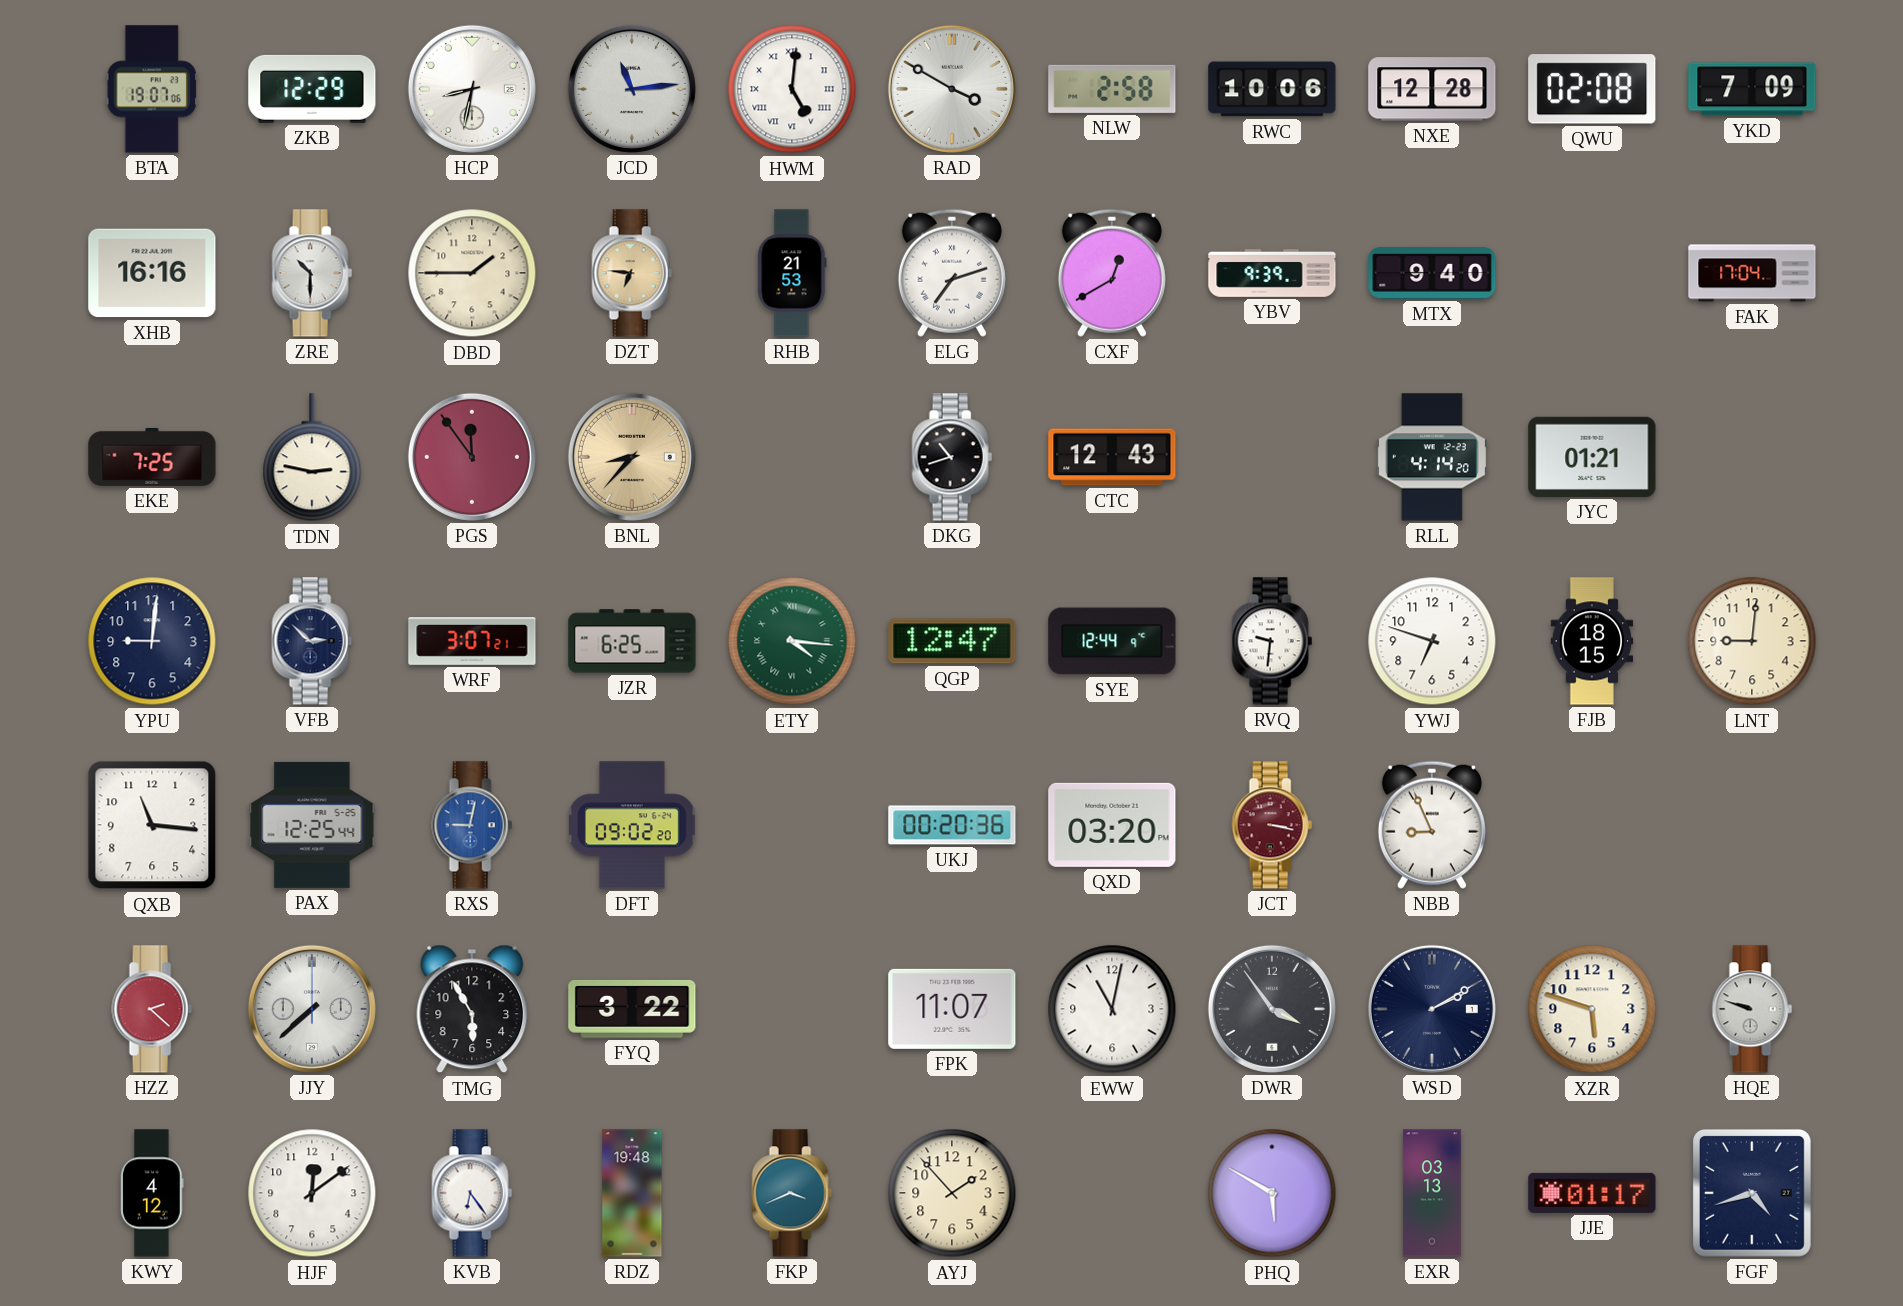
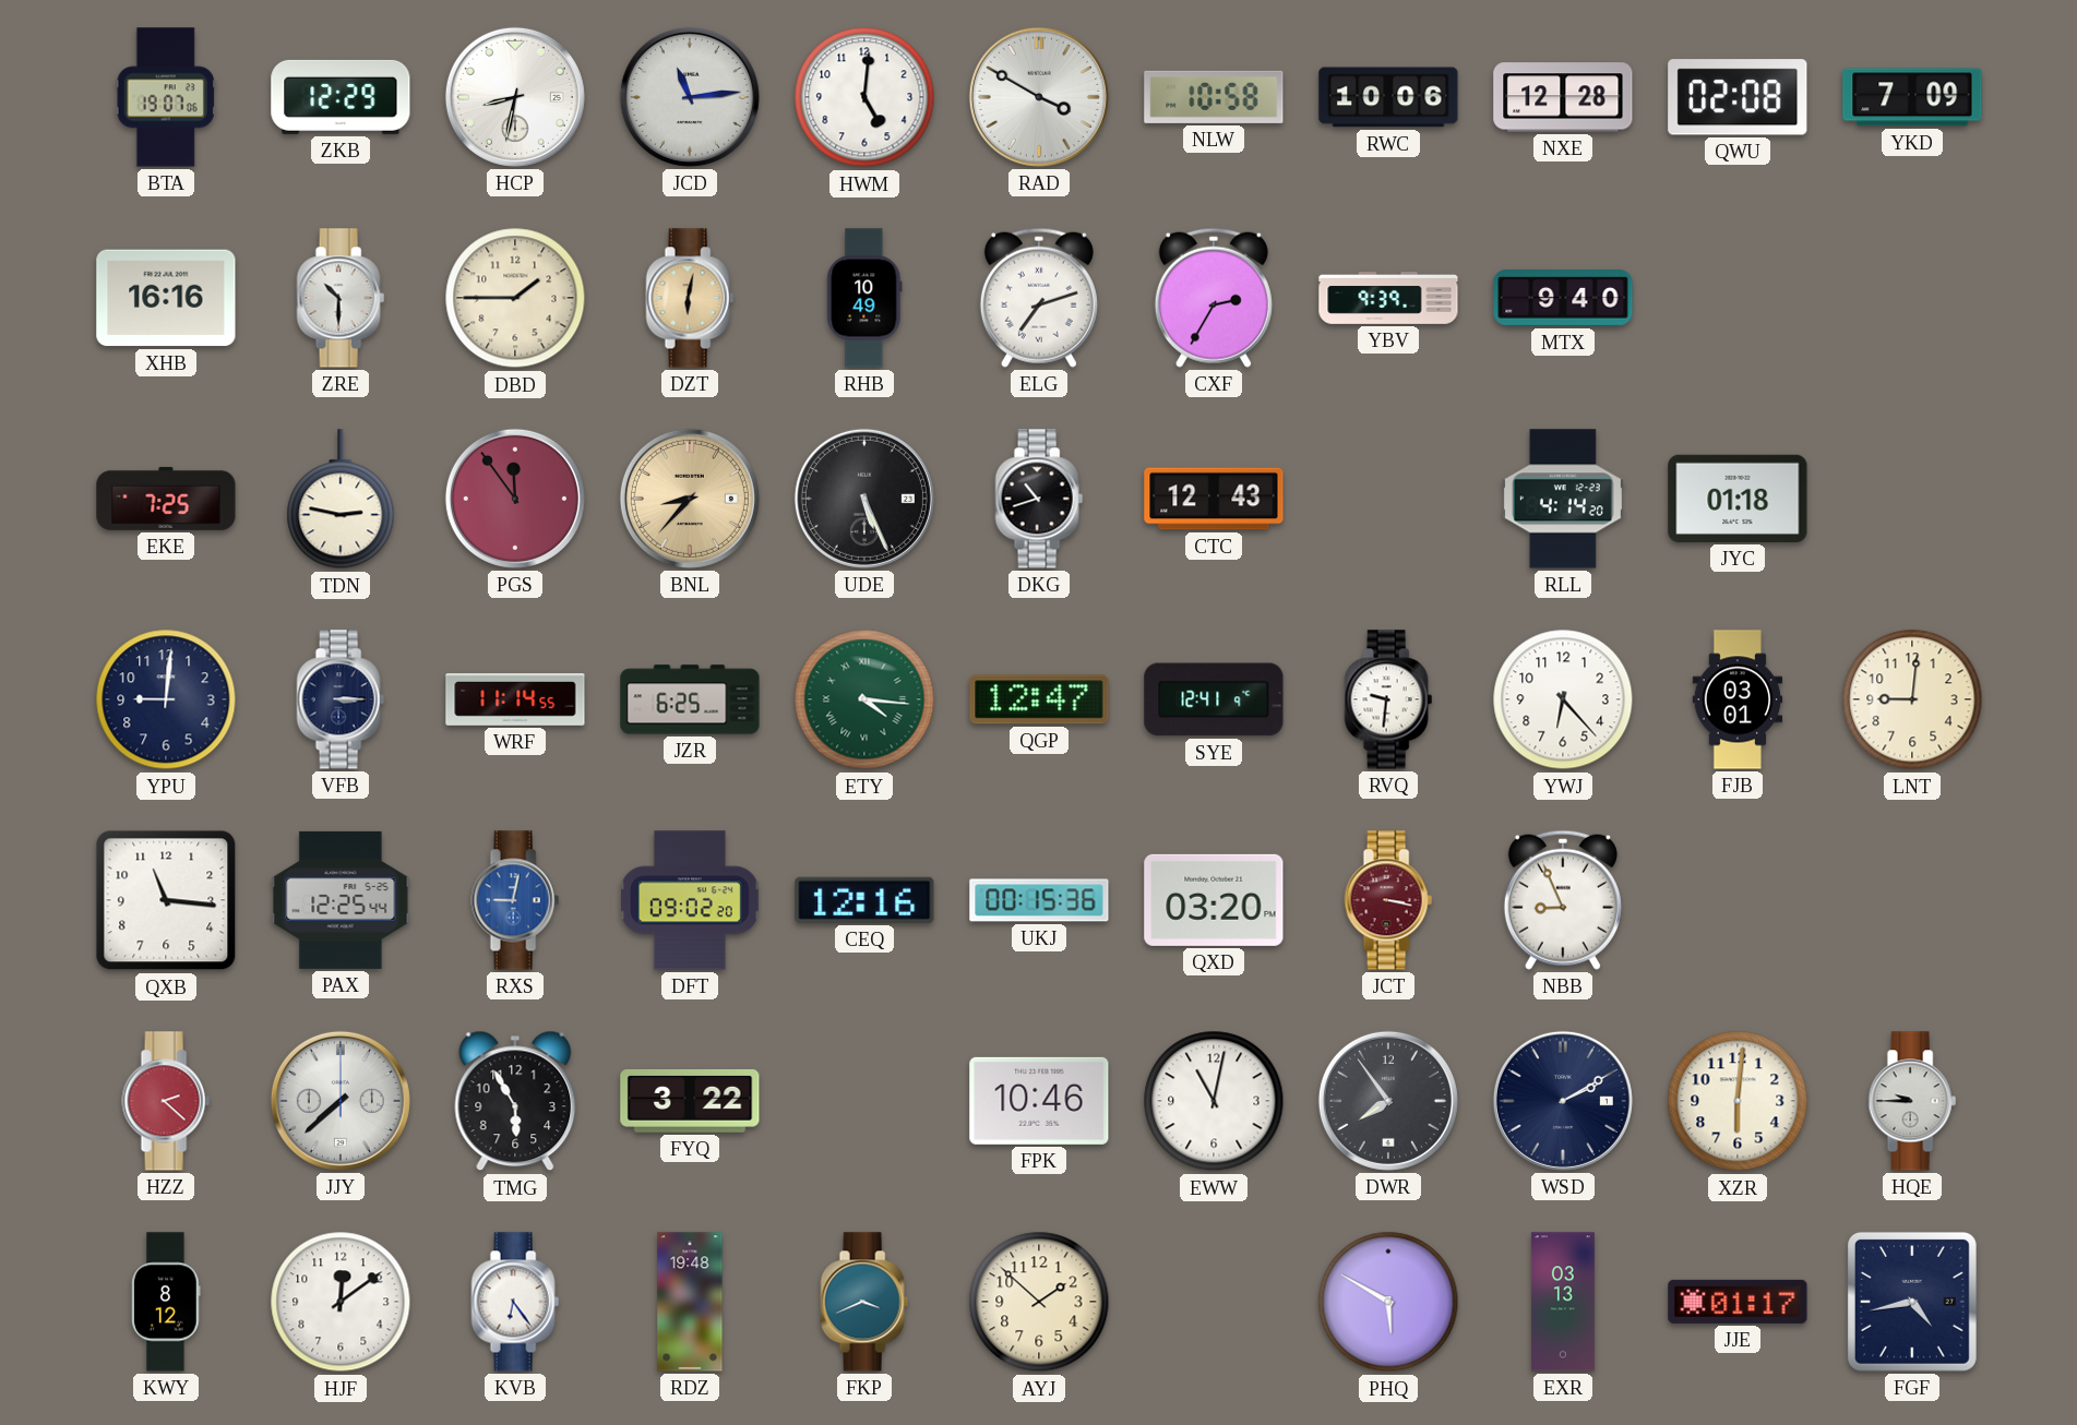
HWM numerals: Roman -> Arabic (864, 97)
NLW: 2:58 -> 10:58 (1214, 97)
DZT: 6:46 -> 6:02 (690, 298)
RHB: 21:53 -> 10:49 (864, 298)
CXF: 12:40 -> 2:35 (1214, 298)
FAK: 17:04 -> none (1752, 273)
UDE: none -> 5:26 (864, 499)
JYC: 01:21 -> 01:18 (1738, 499)
VFB: 2:52 -> 3:15 (341, 699)
WRF: 3:07 -> 11:14 (515, 700)
SYE: 12:44 -> 12:41 (1214, 699)
YWJ: 6:48 -> 6:23 (1563, 699)
FJB: 18:15 -> 03:01 (1738, 699)
CEQ: none -> 12:16 (864, 900)
UKJ: 00:20 -> 00:15 (1039, 900)
FPK: 11:07 -> 10:46 (1039, 1101)
DWR: 3:54 -> 7:54 (1388, 1101)
XZR: 5:48 -> 6:01 (1738, 1101)
HQE: 9:48 -> 9:45 (1912, 1101)
KWY: 4:12 -> 8:12 (166, 1302)
AYJ: 1:53 -> 1:52 (1039, 1302)
FGF: 4:42 -> 4:43 (1912, 1302)
